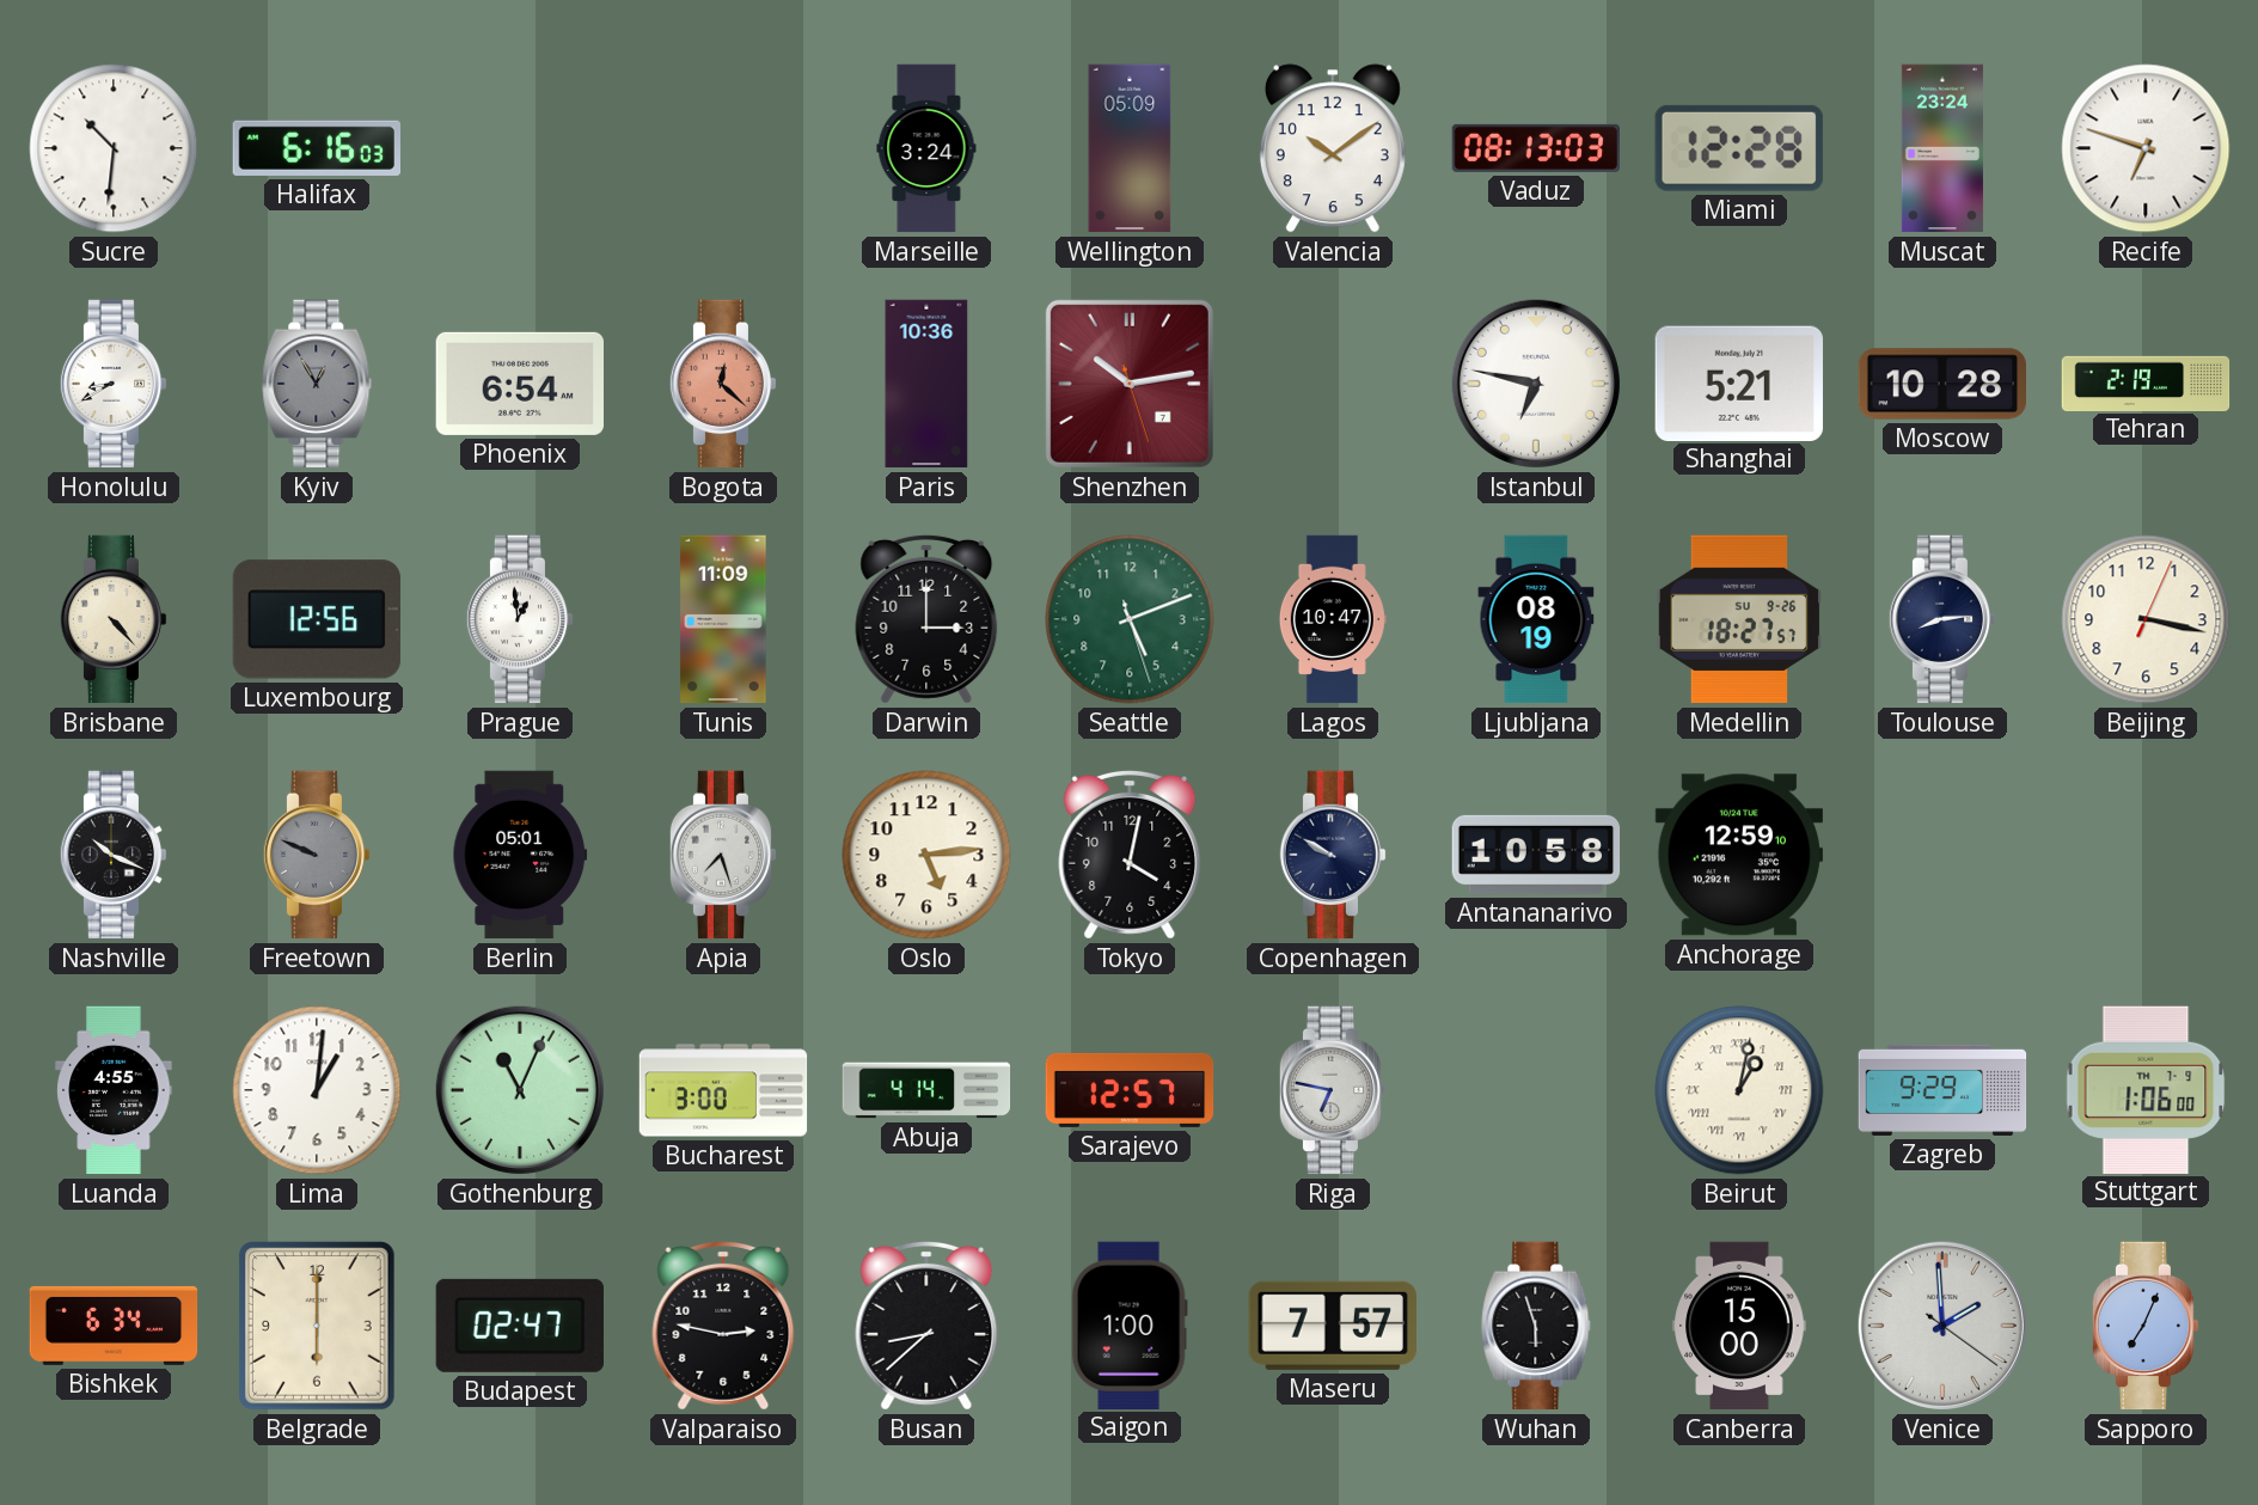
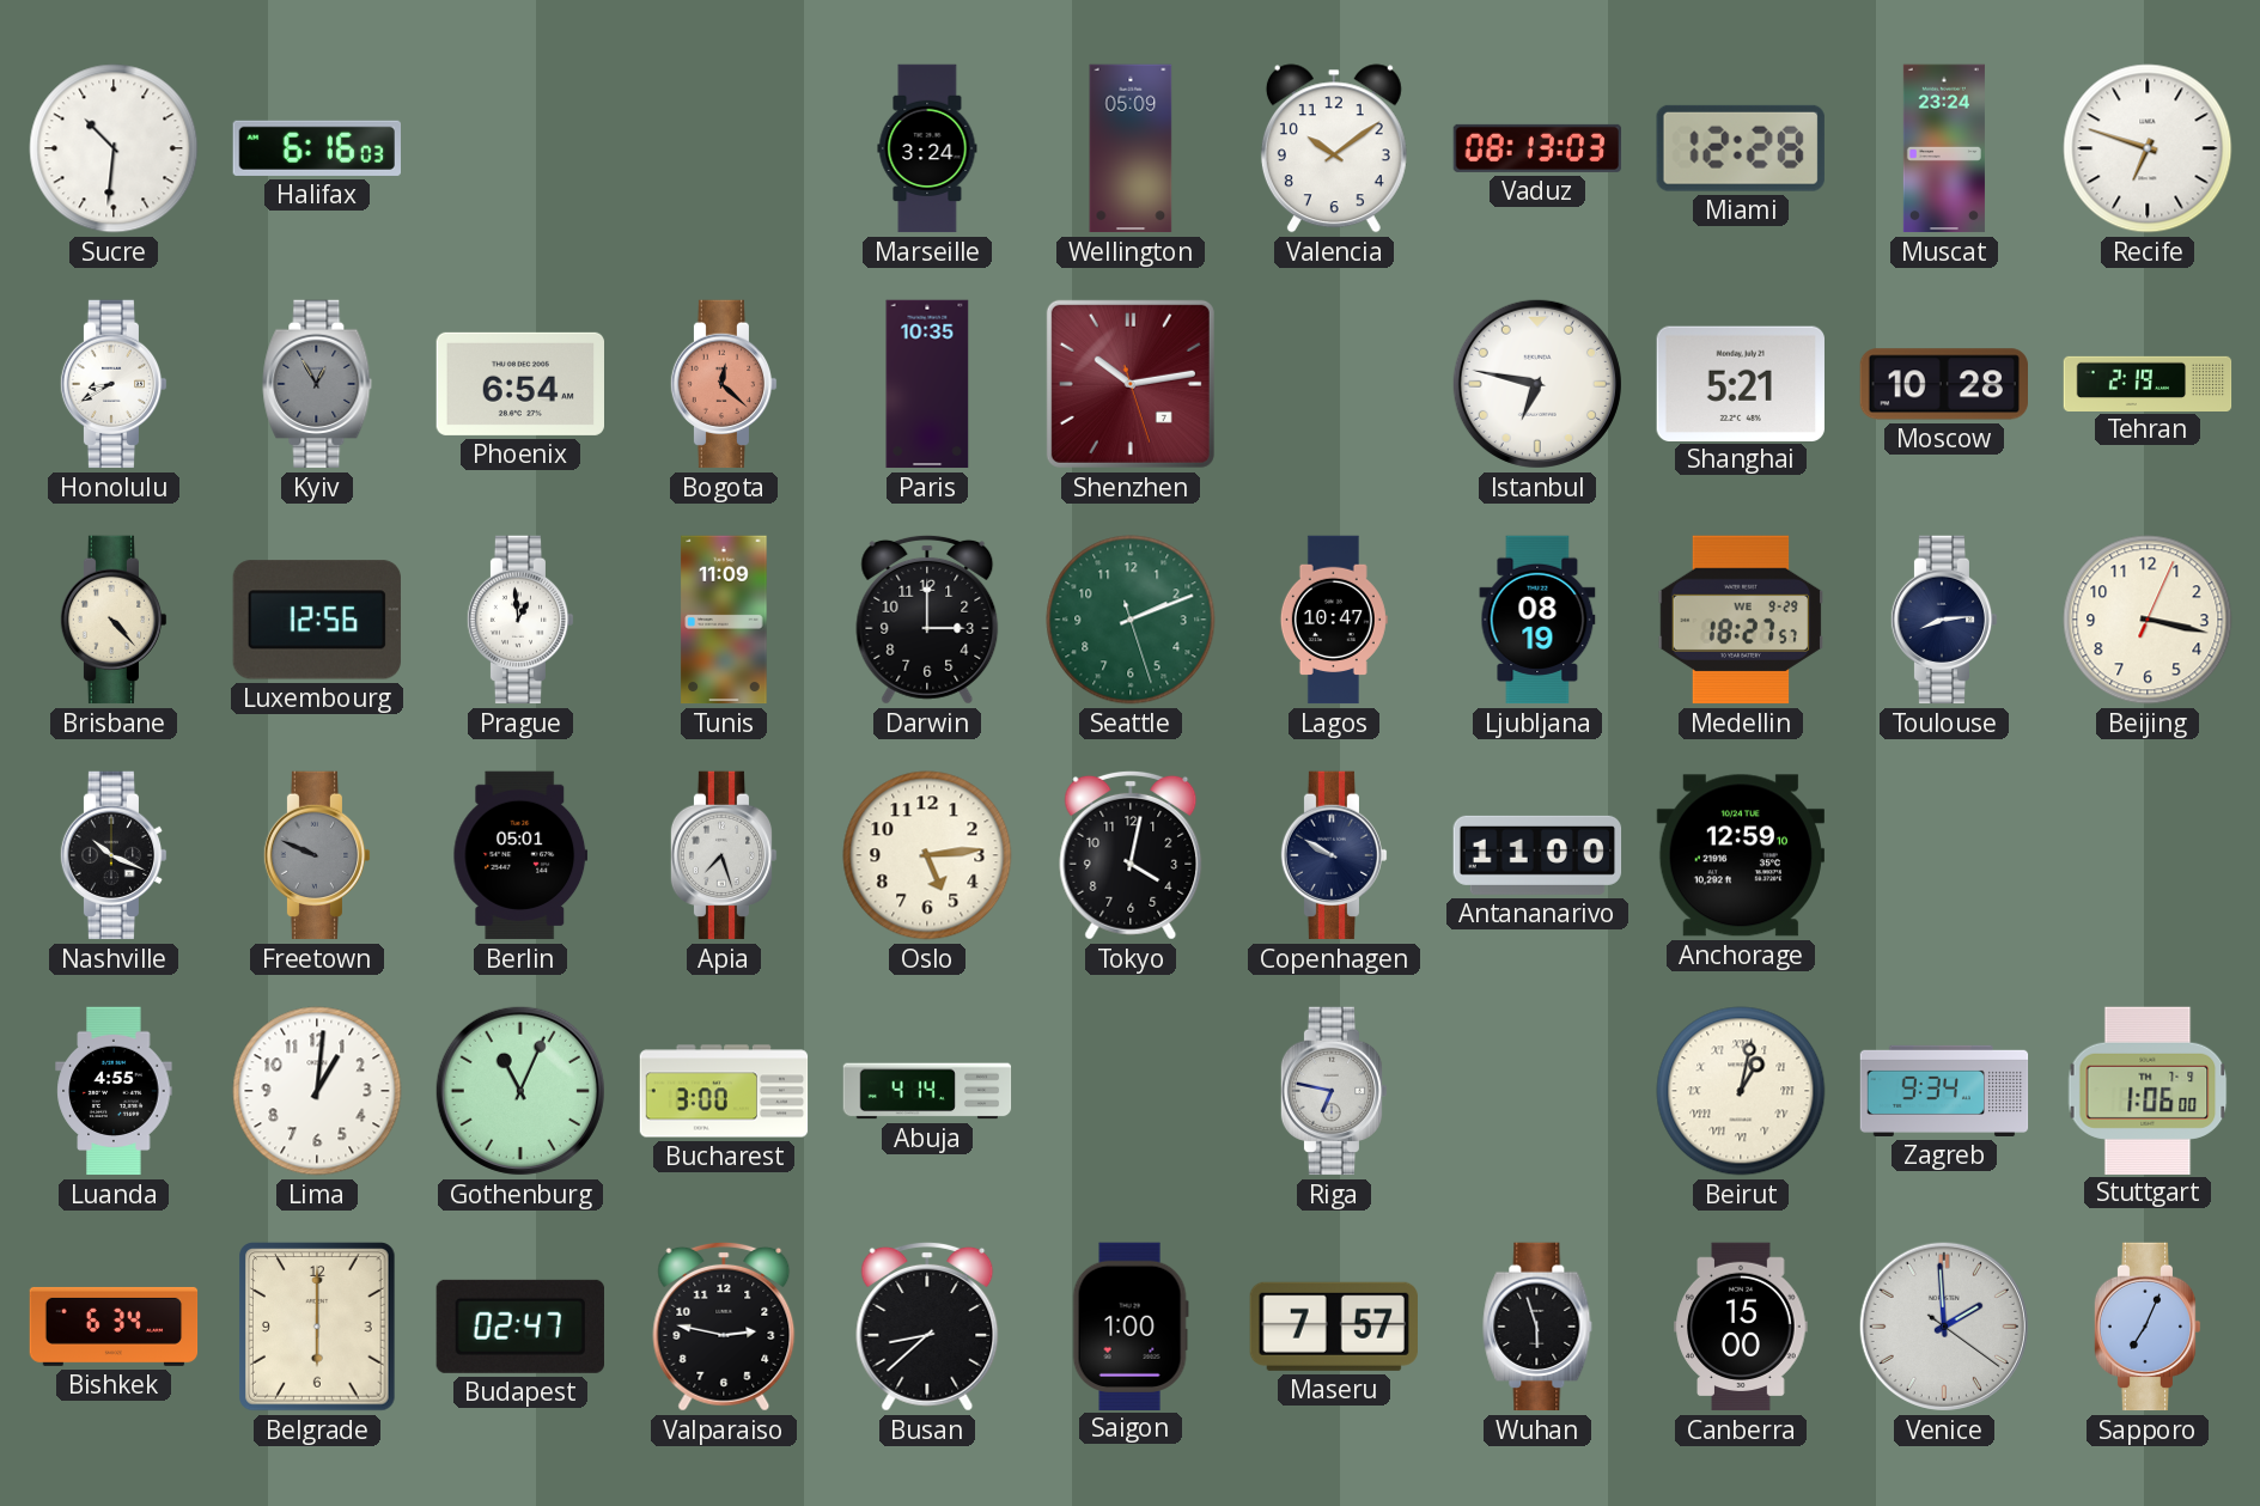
Paris: 10:36 -> 10:35 (927, 384)
Seattle: 5:11 -> 2:11 (1131, 620)
Medellin date: SU 9-26 -> WE 9-29 (1741, 620)
Antananarivo: 10:58 -> 11:00 (1537, 855)
Sarajevo: 12:57 -> none (1130, 1090)
Zagreb: 9:29 -> 9:34 (1944, 1091)
